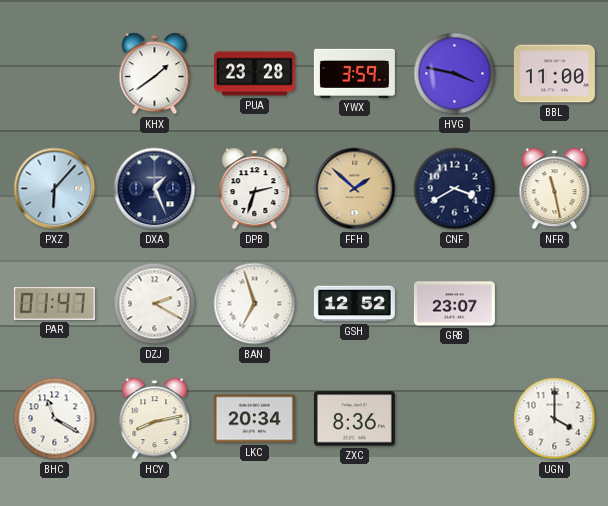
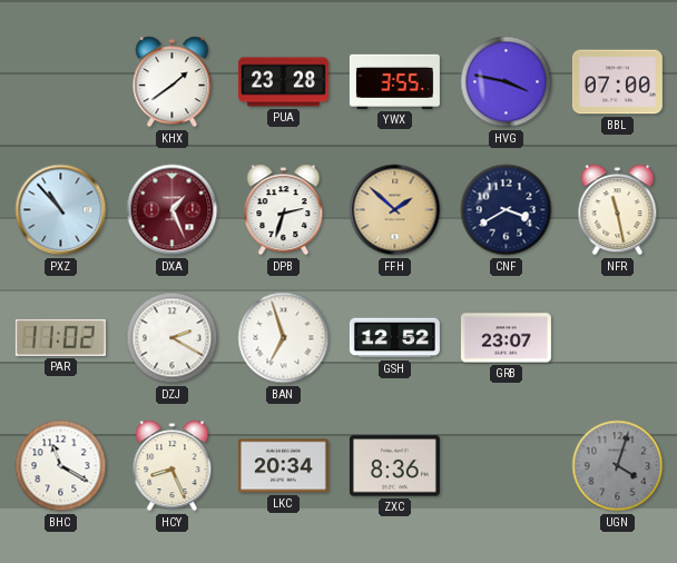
YWX: 3:59 -> 3:55 (394, 81)
BBL: 11:00 -> 07:00 (617, 82)
PXZ: 6:07 -> 10:53 (61, 210)
DXA dial: navy -> burgundy (173, 210)
PAR: 01:47 -> 11:02 (60, 337)
HCY: 8:13 -> 8:26 (173, 466)
UGN: 4:00 -> 4:03 (618, 466)
UGN dial: white -> grey (618, 466)
